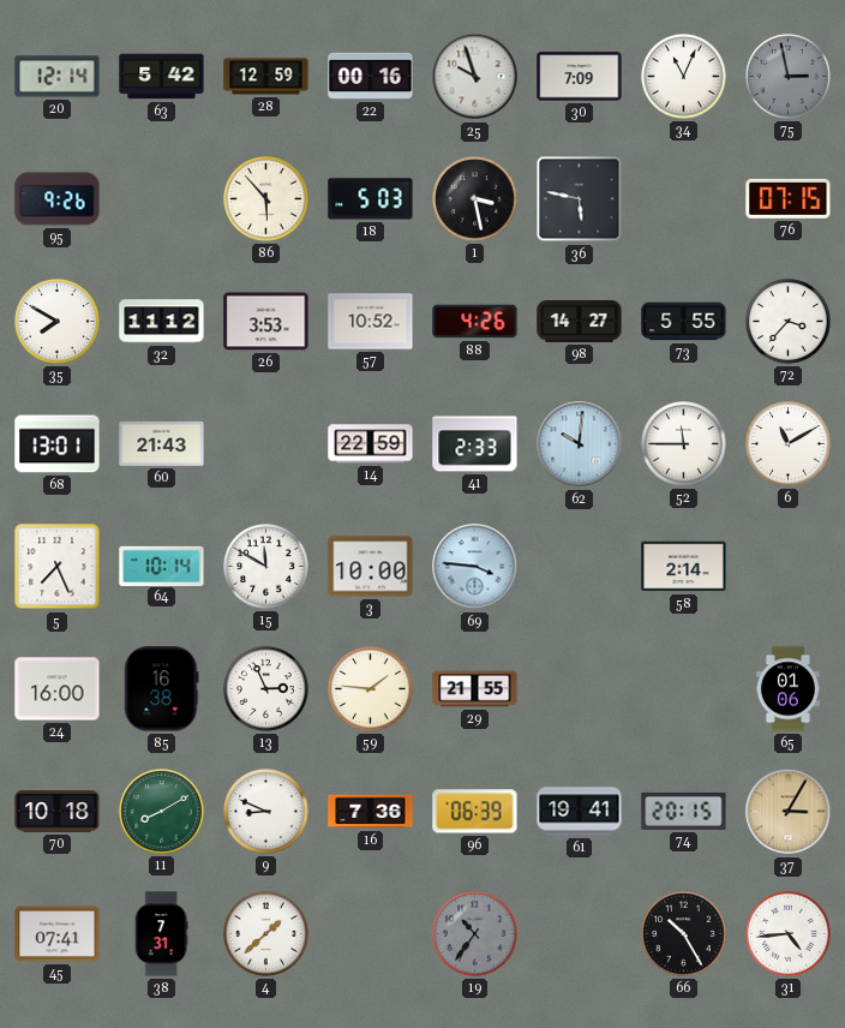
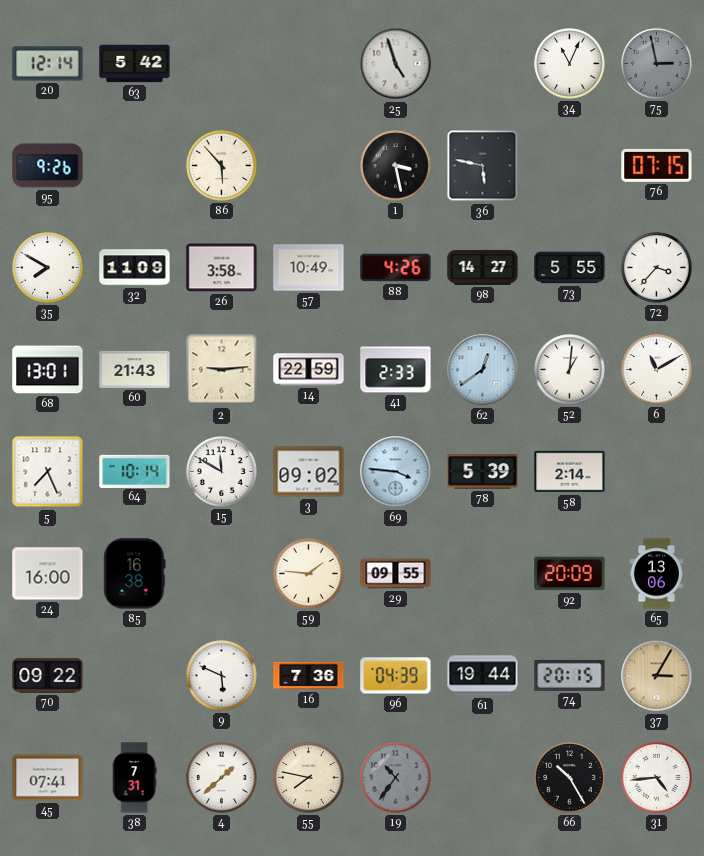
28: 12:59 -> none (266, 77)
22: 00:16 -> none (371, 76)
25: 9:57 -> 4:57 (396, 64)
30: 7:09 -> none (580, 77)
18: 5:03 -> none (371, 199)
32: 11:12 -> 11:09 (135, 268)
26: 3:53 -> 3:58 (222, 268)
57: 10:52 -> 10:49 (309, 268)
2: none -> 9:14 (222, 370)
62: 10:01 -> 12:39 (483, 370)
52: 11:45 -> 1:01 (570, 370)
3: 10:00 -> 09:02 (309, 472)
78: none -> 5:39 (483, 472)
13: 2:56 -> none (266, 689)
29: 21:55 -> 09:55 (396, 574)
92: none -> 20:09 (570, 574)
65: 01:06 -> 13:06 (656, 574)
70: 10:18 -> 09:22 (48, 676)
11: 8:10 -> none (162, 812)
9: 8:49 -> 5:49 (222, 676)
96: 06:39 -> 04:39 (396, 676)
61: 19:41 -> 19:44 (483, 676)
55: none -> 7:47 (309, 778)
